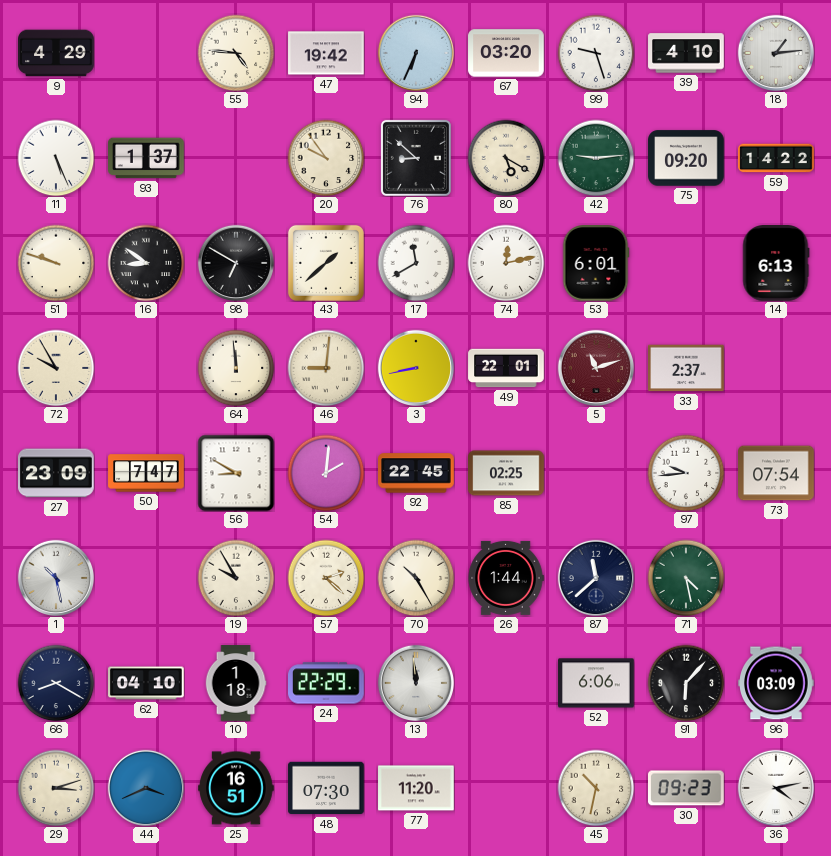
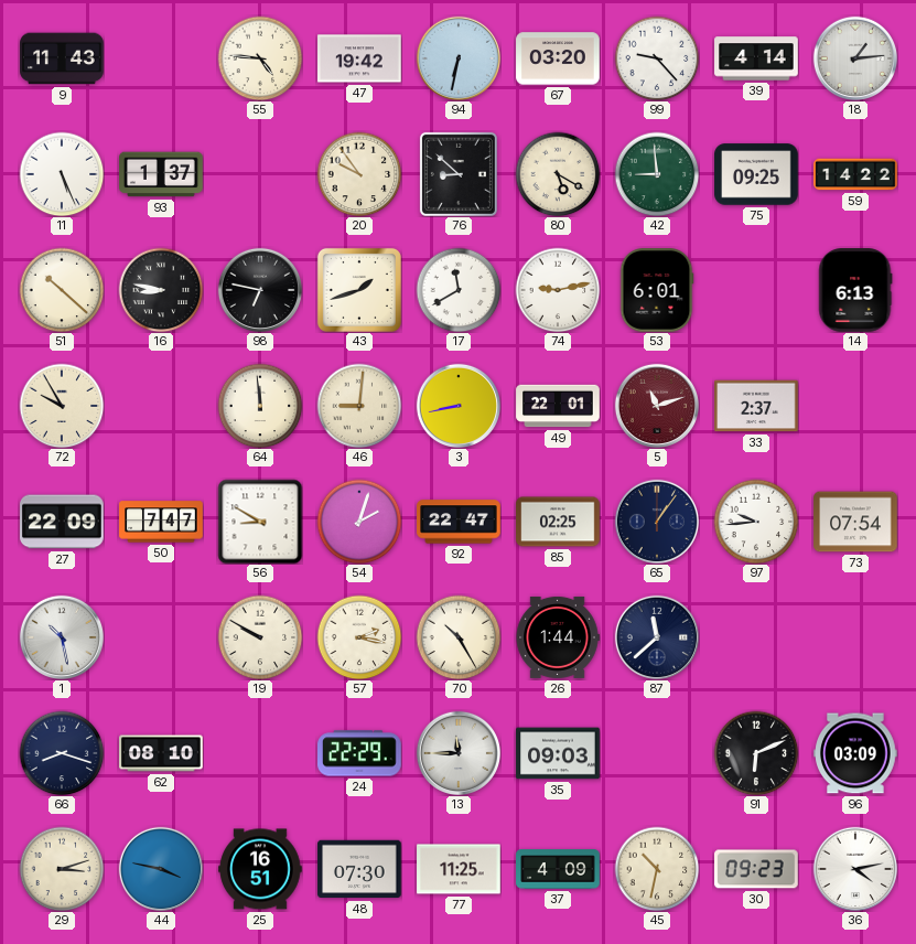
9: 4:29 -> 11:43 (62, 58)
94: 6:34 -> 6:32 (457, 57)
99: 9:27 -> 9:23 (657, 58)
39: 4:10 -> 4:14 (756, 58)
42: 9:14 -> 8:59 (657, 174)
75: 09:20 -> 09:25 (756, 174)
51: 9:48 -> 10:22 (62, 290)
16: 8:51 -> 8:47 (161, 290)
98: 6:50 -> 6:47 (259, 289)
43: 1:38 -> 1:42 (359, 290)
74: 12:13 -> 9:13 (558, 290)
27: 23:09 -> 22:09 (63, 522)
54: 2:01 -> 2:03 (359, 522)
92: 22:45 -> 22:47 (459, 522)
65: none -> 1:06 (656, 521)
19: 9:55 -> 9:50 (260, 637)
57: 2:22 -> 2:17 (359, 637)
71: 4:28 -> none (686, 578)
66: 8:20 -> 8:18 (62, 753)
62: 04:10 -> 08:10 (161, 753)
10: 1:18 -> none (236, 683)
13: 11:59 -> 11:45 (457, 752)
35: none -> 09:03 (558, 753)
52: 6:06 -> none (596, 683)
91: 6:07 -> 6:11 (756, 753)
44: 3:41 -> 3:47 (160, 868)
77: 11:20 -> 11:25 (459, 869)
37: none -> 4:09 (558, 869)
